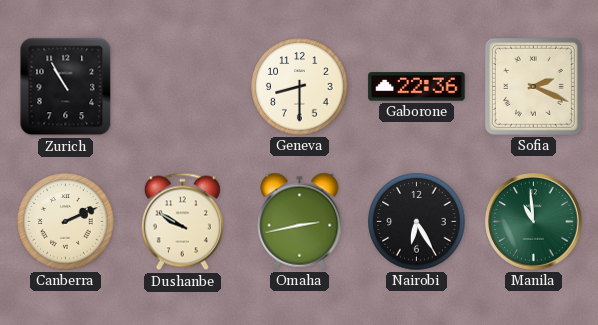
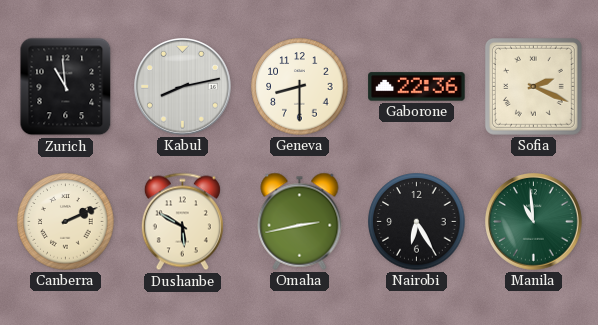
Zurich: 10:55 -> 10:59 (66, 87)
Kabul: none -> 8:13 (183, 87)
Dushanbe: 9:50 -> 5:50 (182, 222)
